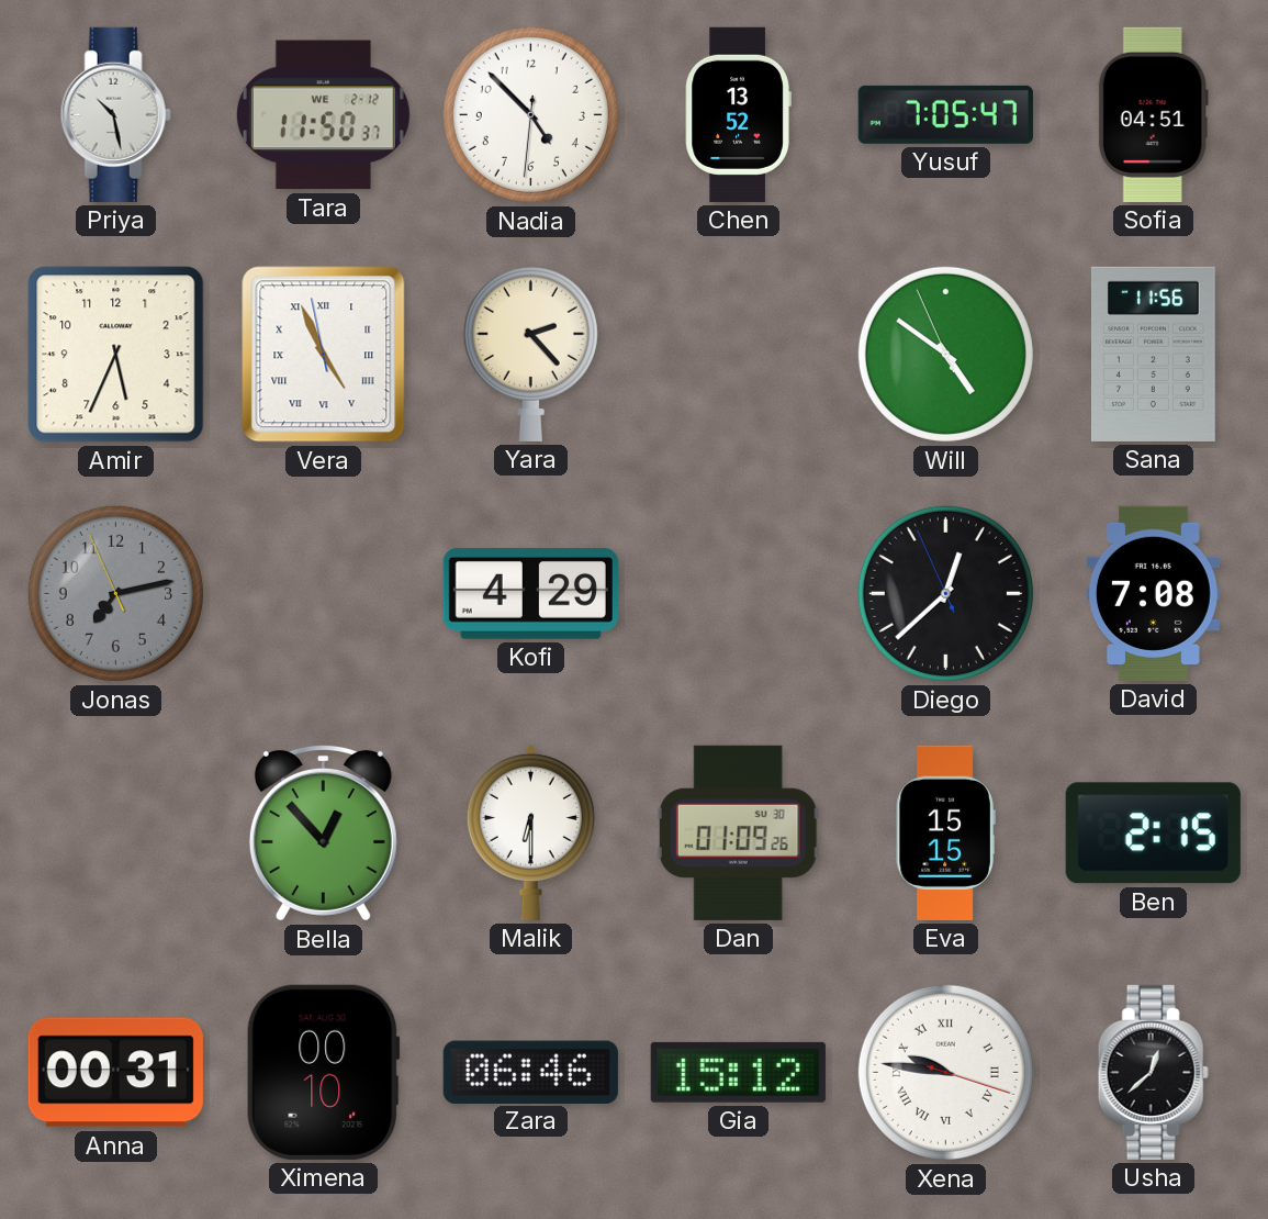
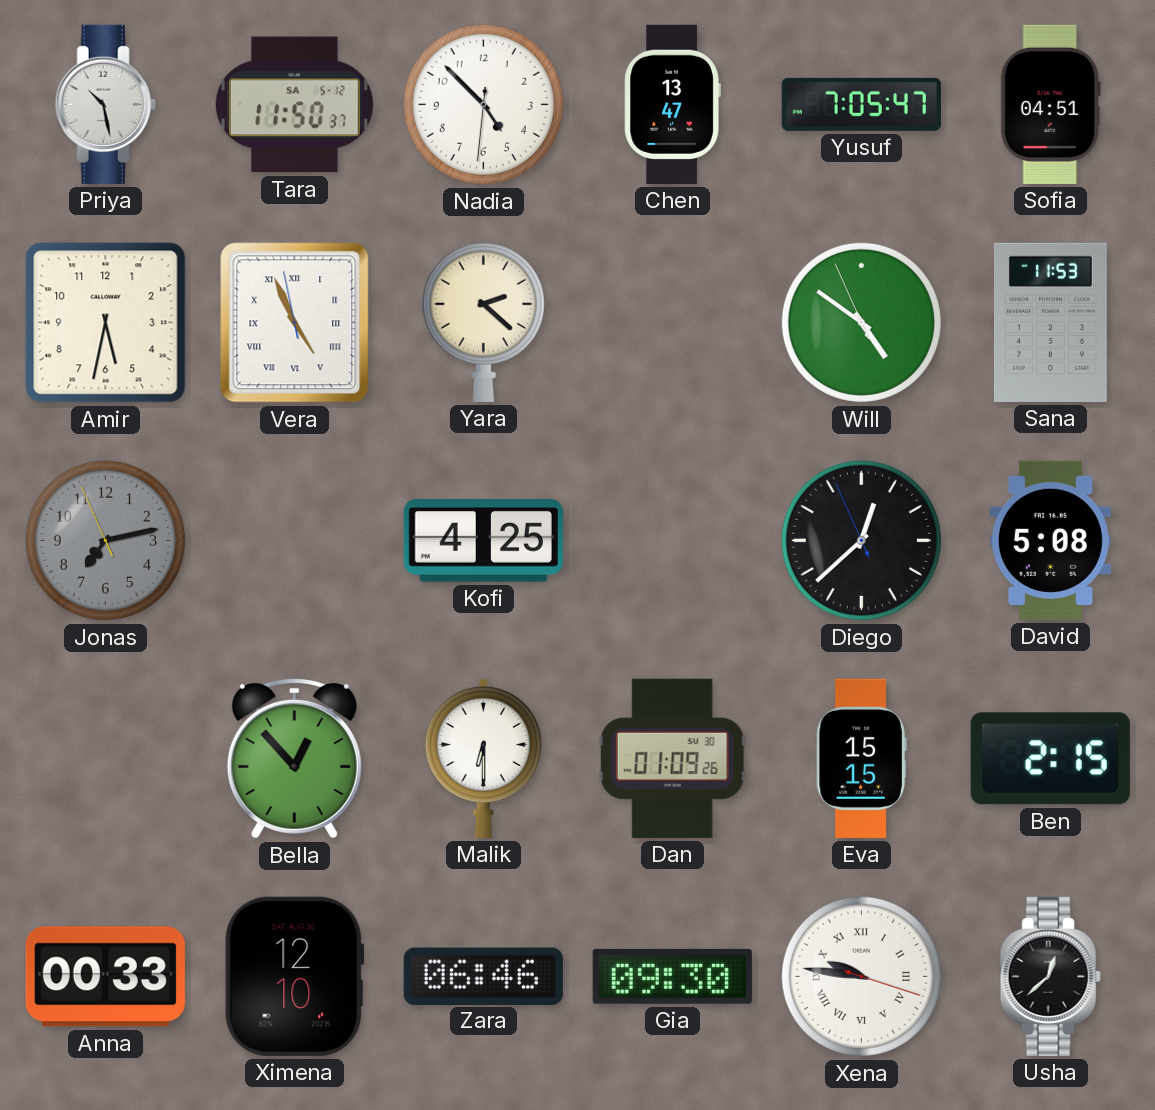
Tara date: WE 2-12 -> SA 5-12 (294, 105)
Chen: 13:52 -> 13:47 (672, 104)
Amir: 5:34 -> 5:32 (106, 323)
Yara: 2:23 -> 2:22 (483, 322)
Sana: 11:56 -> 11:53 (1050, 322)
Kofi: 4:29 -> 4:25 (483, 541)
David: 7:08 -> 5:08 (1050, 540)
Anna: 00:31 -> 00:33 (105, 977)
Ximena: 00:10 -> 12:10 (295, 976)
Gia: 15:12 -> 09:30 (672, 976)
